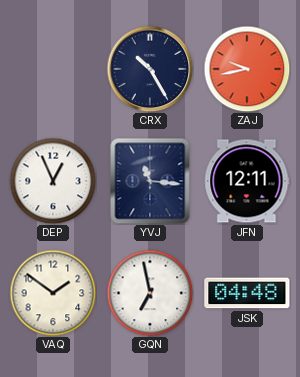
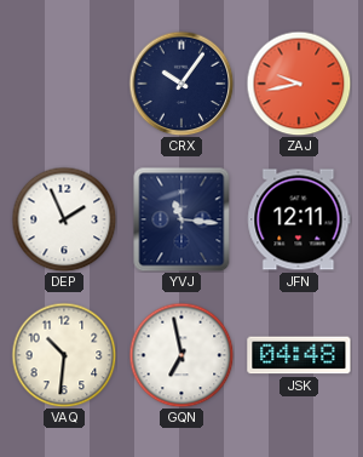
CRX: 10:25 -> 10:06 (181, 84)
DEP: 12:56 -> 1:56 (64, 219)
VAQ: 1:51 -> 10:31 (64, 355)
